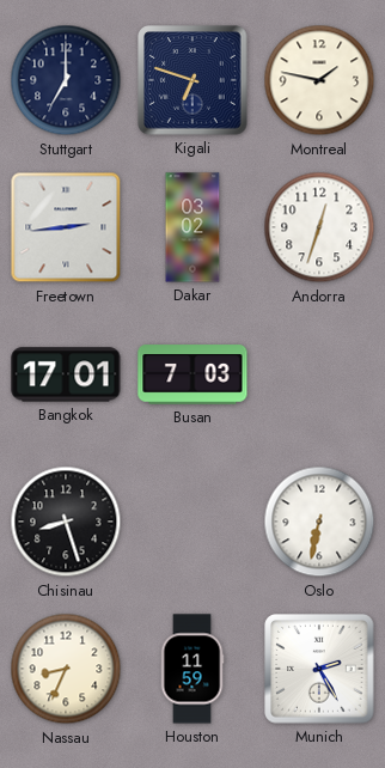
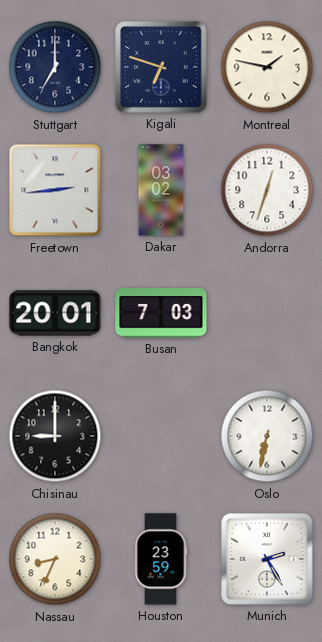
Bangkok: 17:01 -> 20:01 (55, 313)
Chisinau: 8:27 -> 9:00 (55, 436)
Houston: 11:59 -> 23:59 (161, 559)
